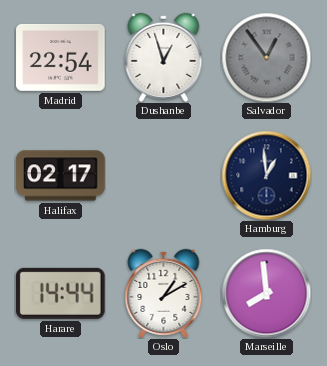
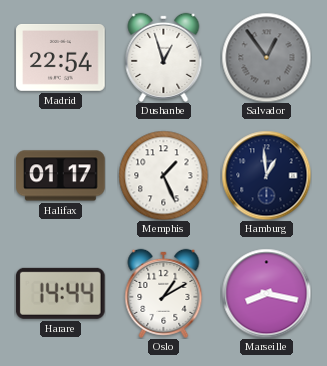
Halifax: 02:17 -> 01:17 (61, 176)
Memphis: none -> 1:26 (163, 175)
Marseille: 7:59 -> 8:17 (266, 293)
